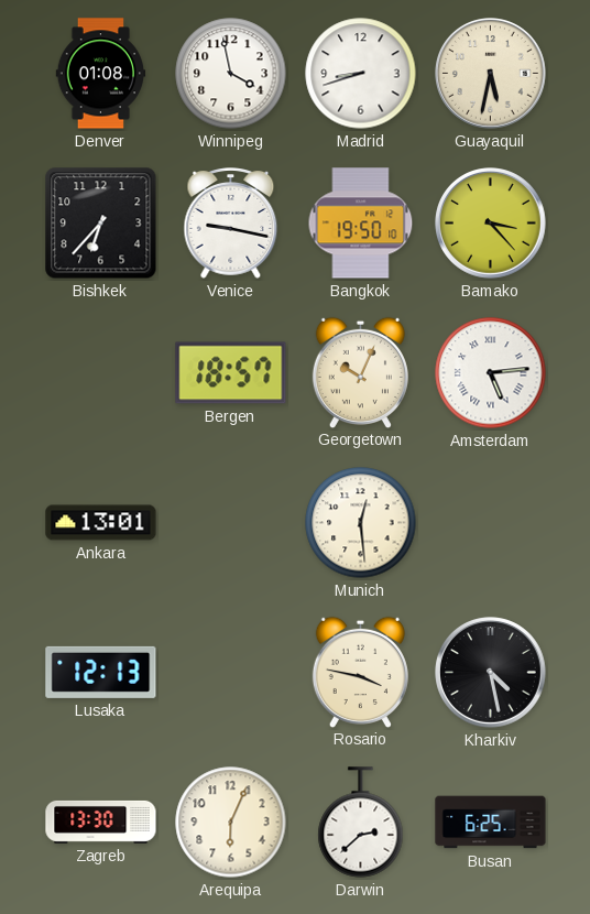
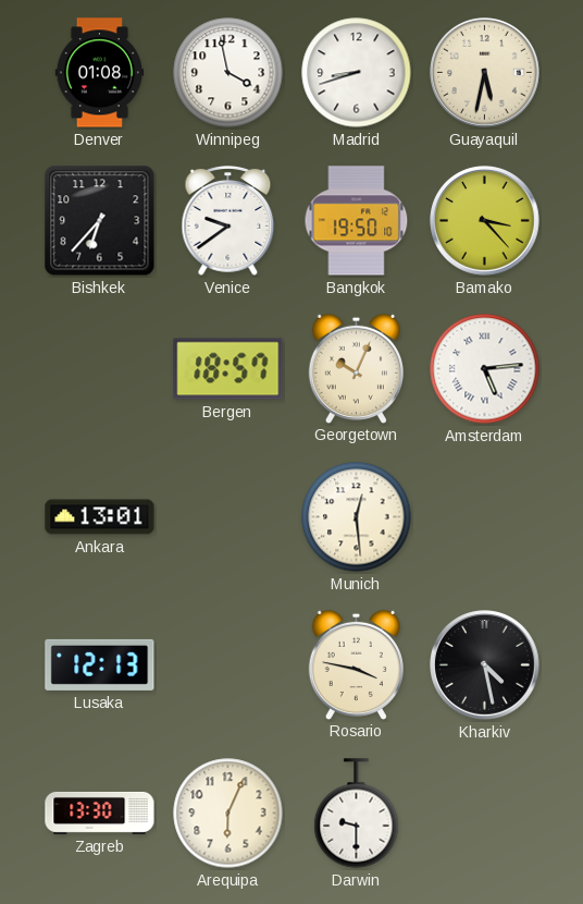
Venice: 9:17 -> 9:39 (228, 221)
Darwin: 2:38 -> 9:30 (357, 814)
Busan: 6:25 -> none (491, 823)
